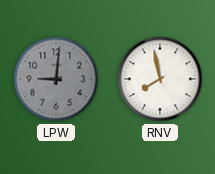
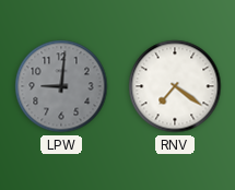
RNV: 7:58 -> 7:21 (175, 86)
